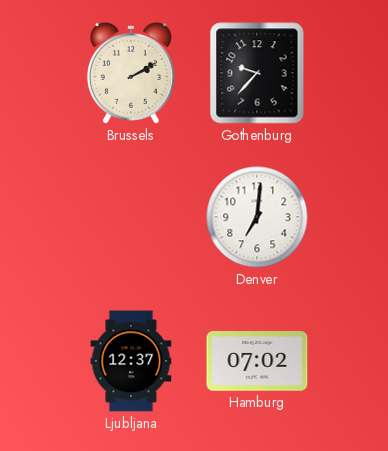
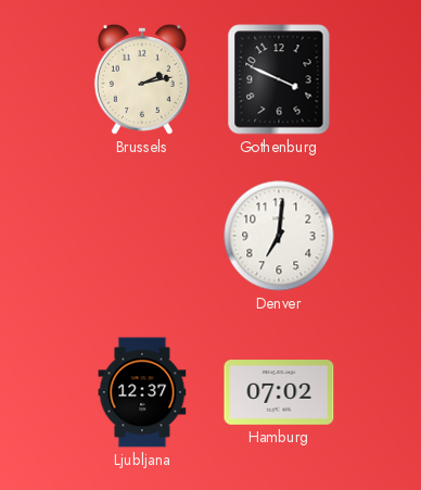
Brussels: 2:10 -> 2:13 (142, 79)
Gothenburg: 9:37 -> 3:49 (279, 79)
